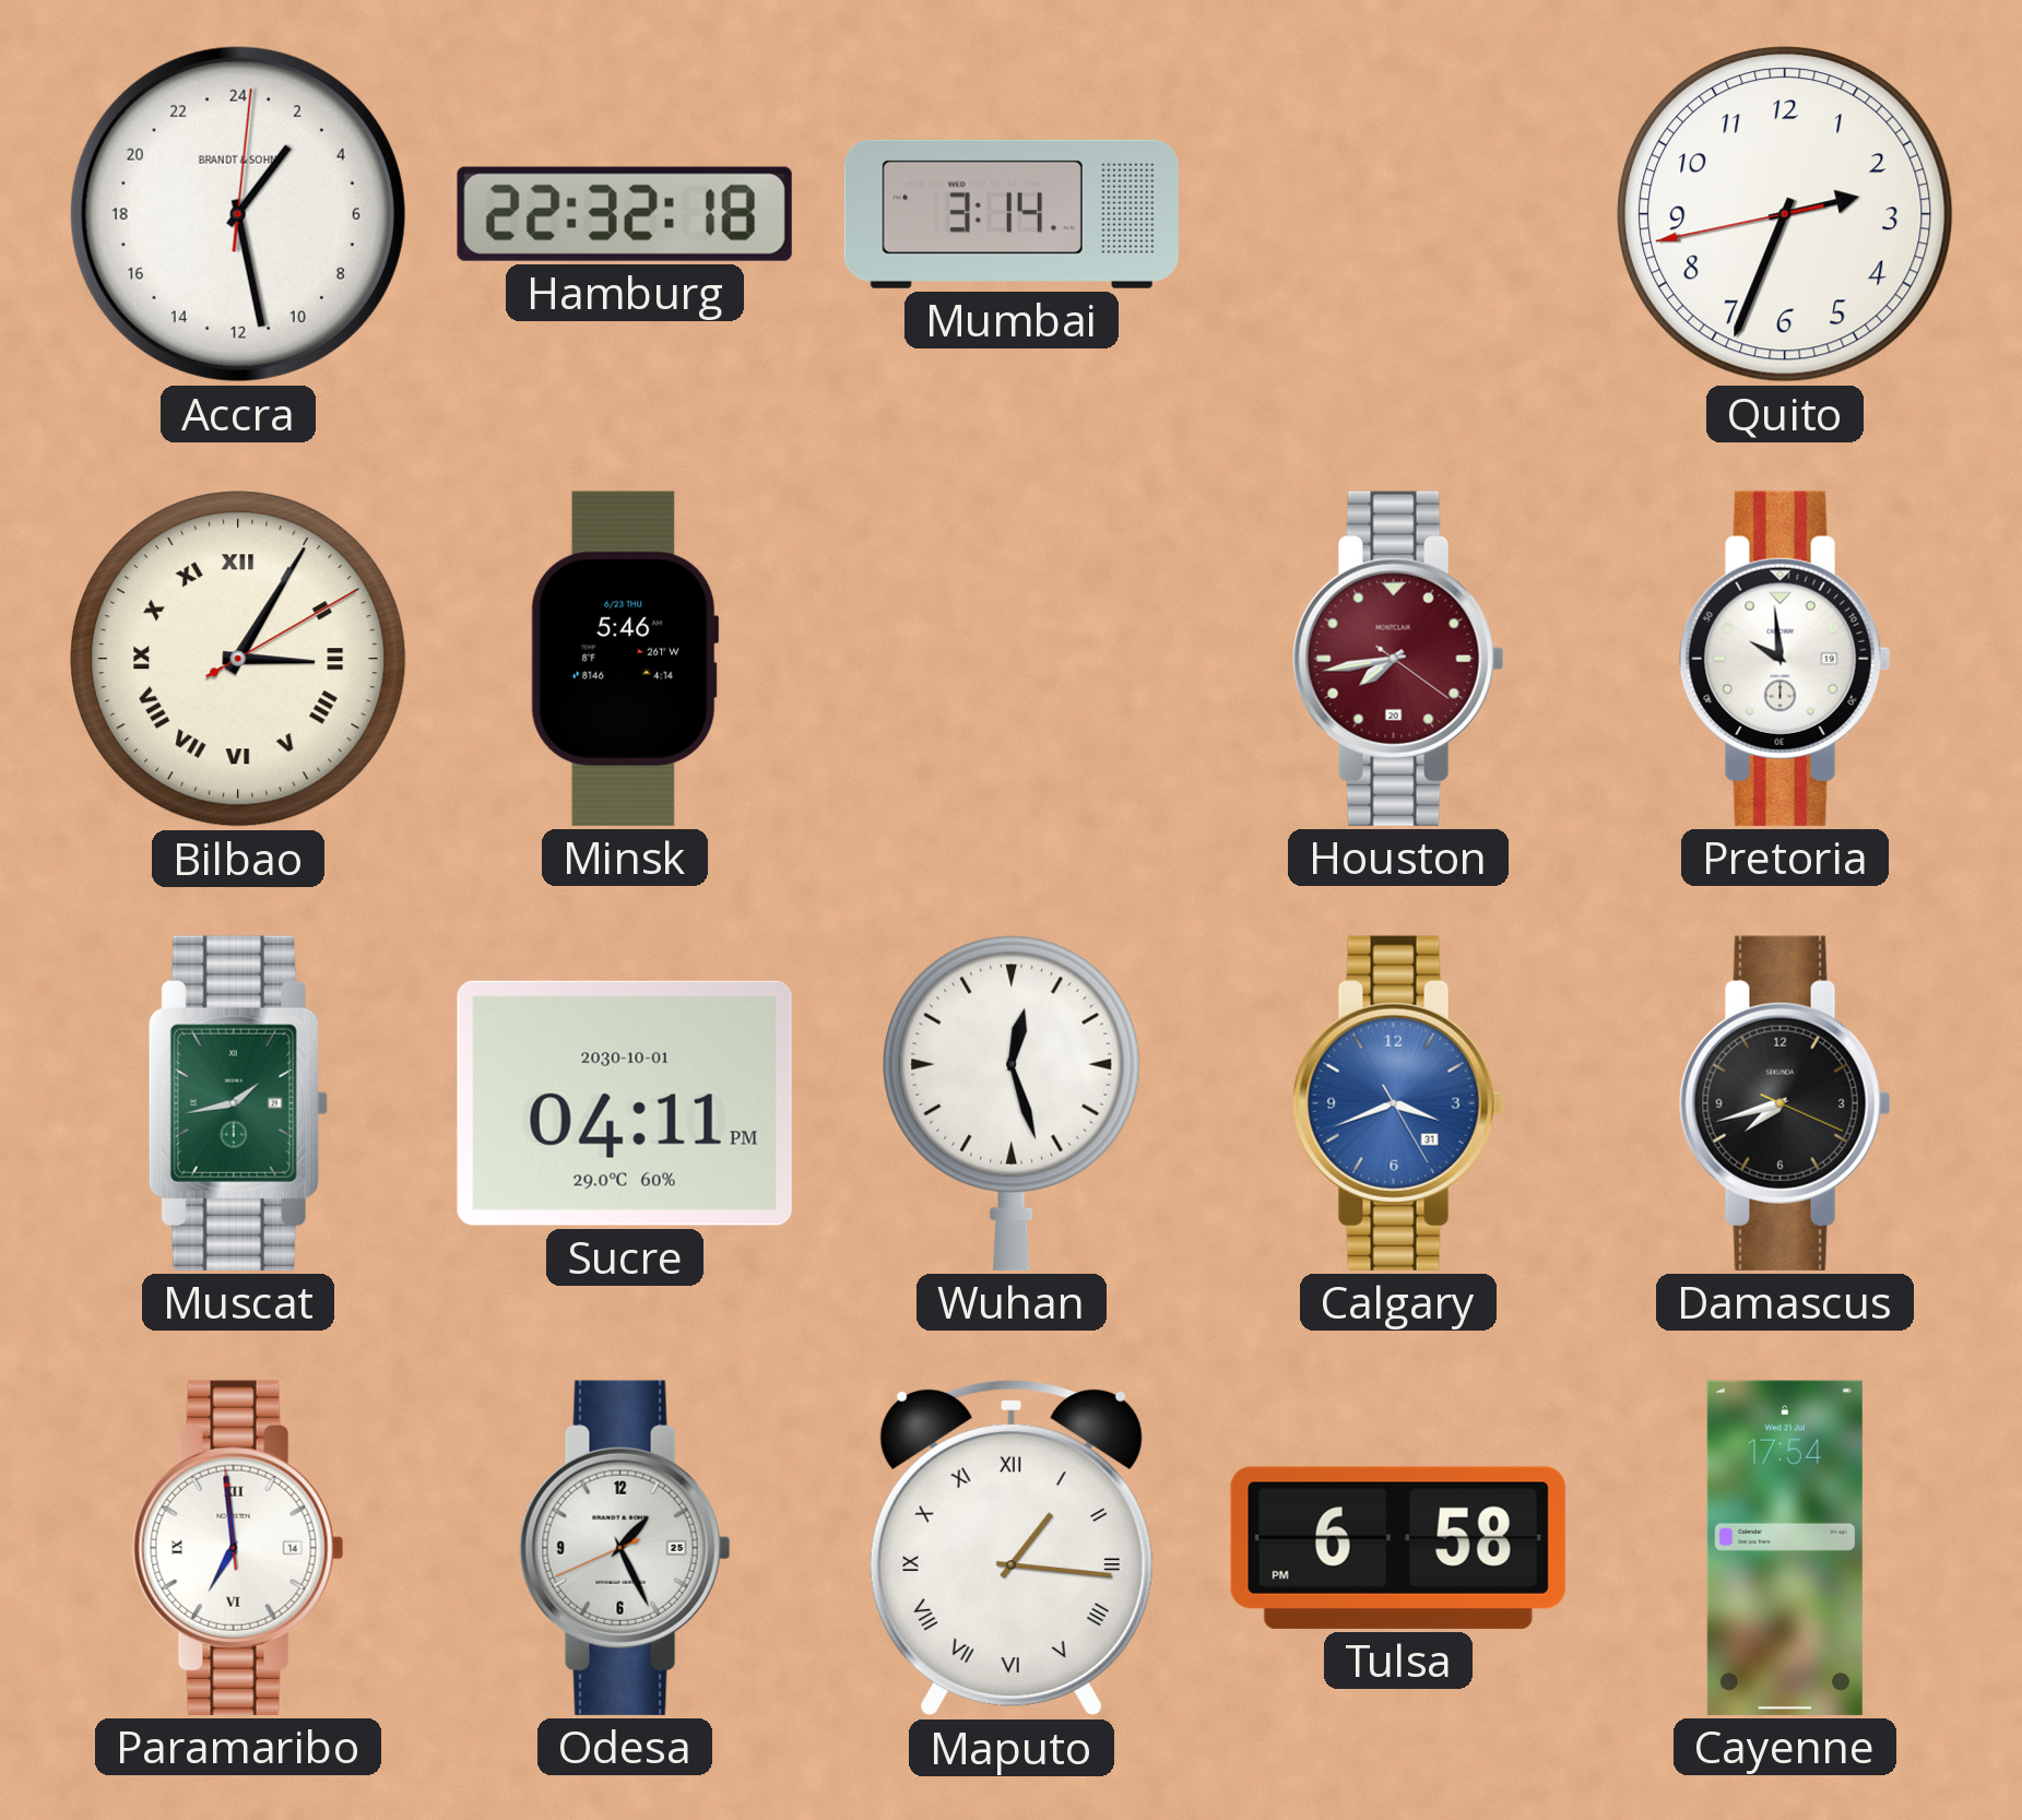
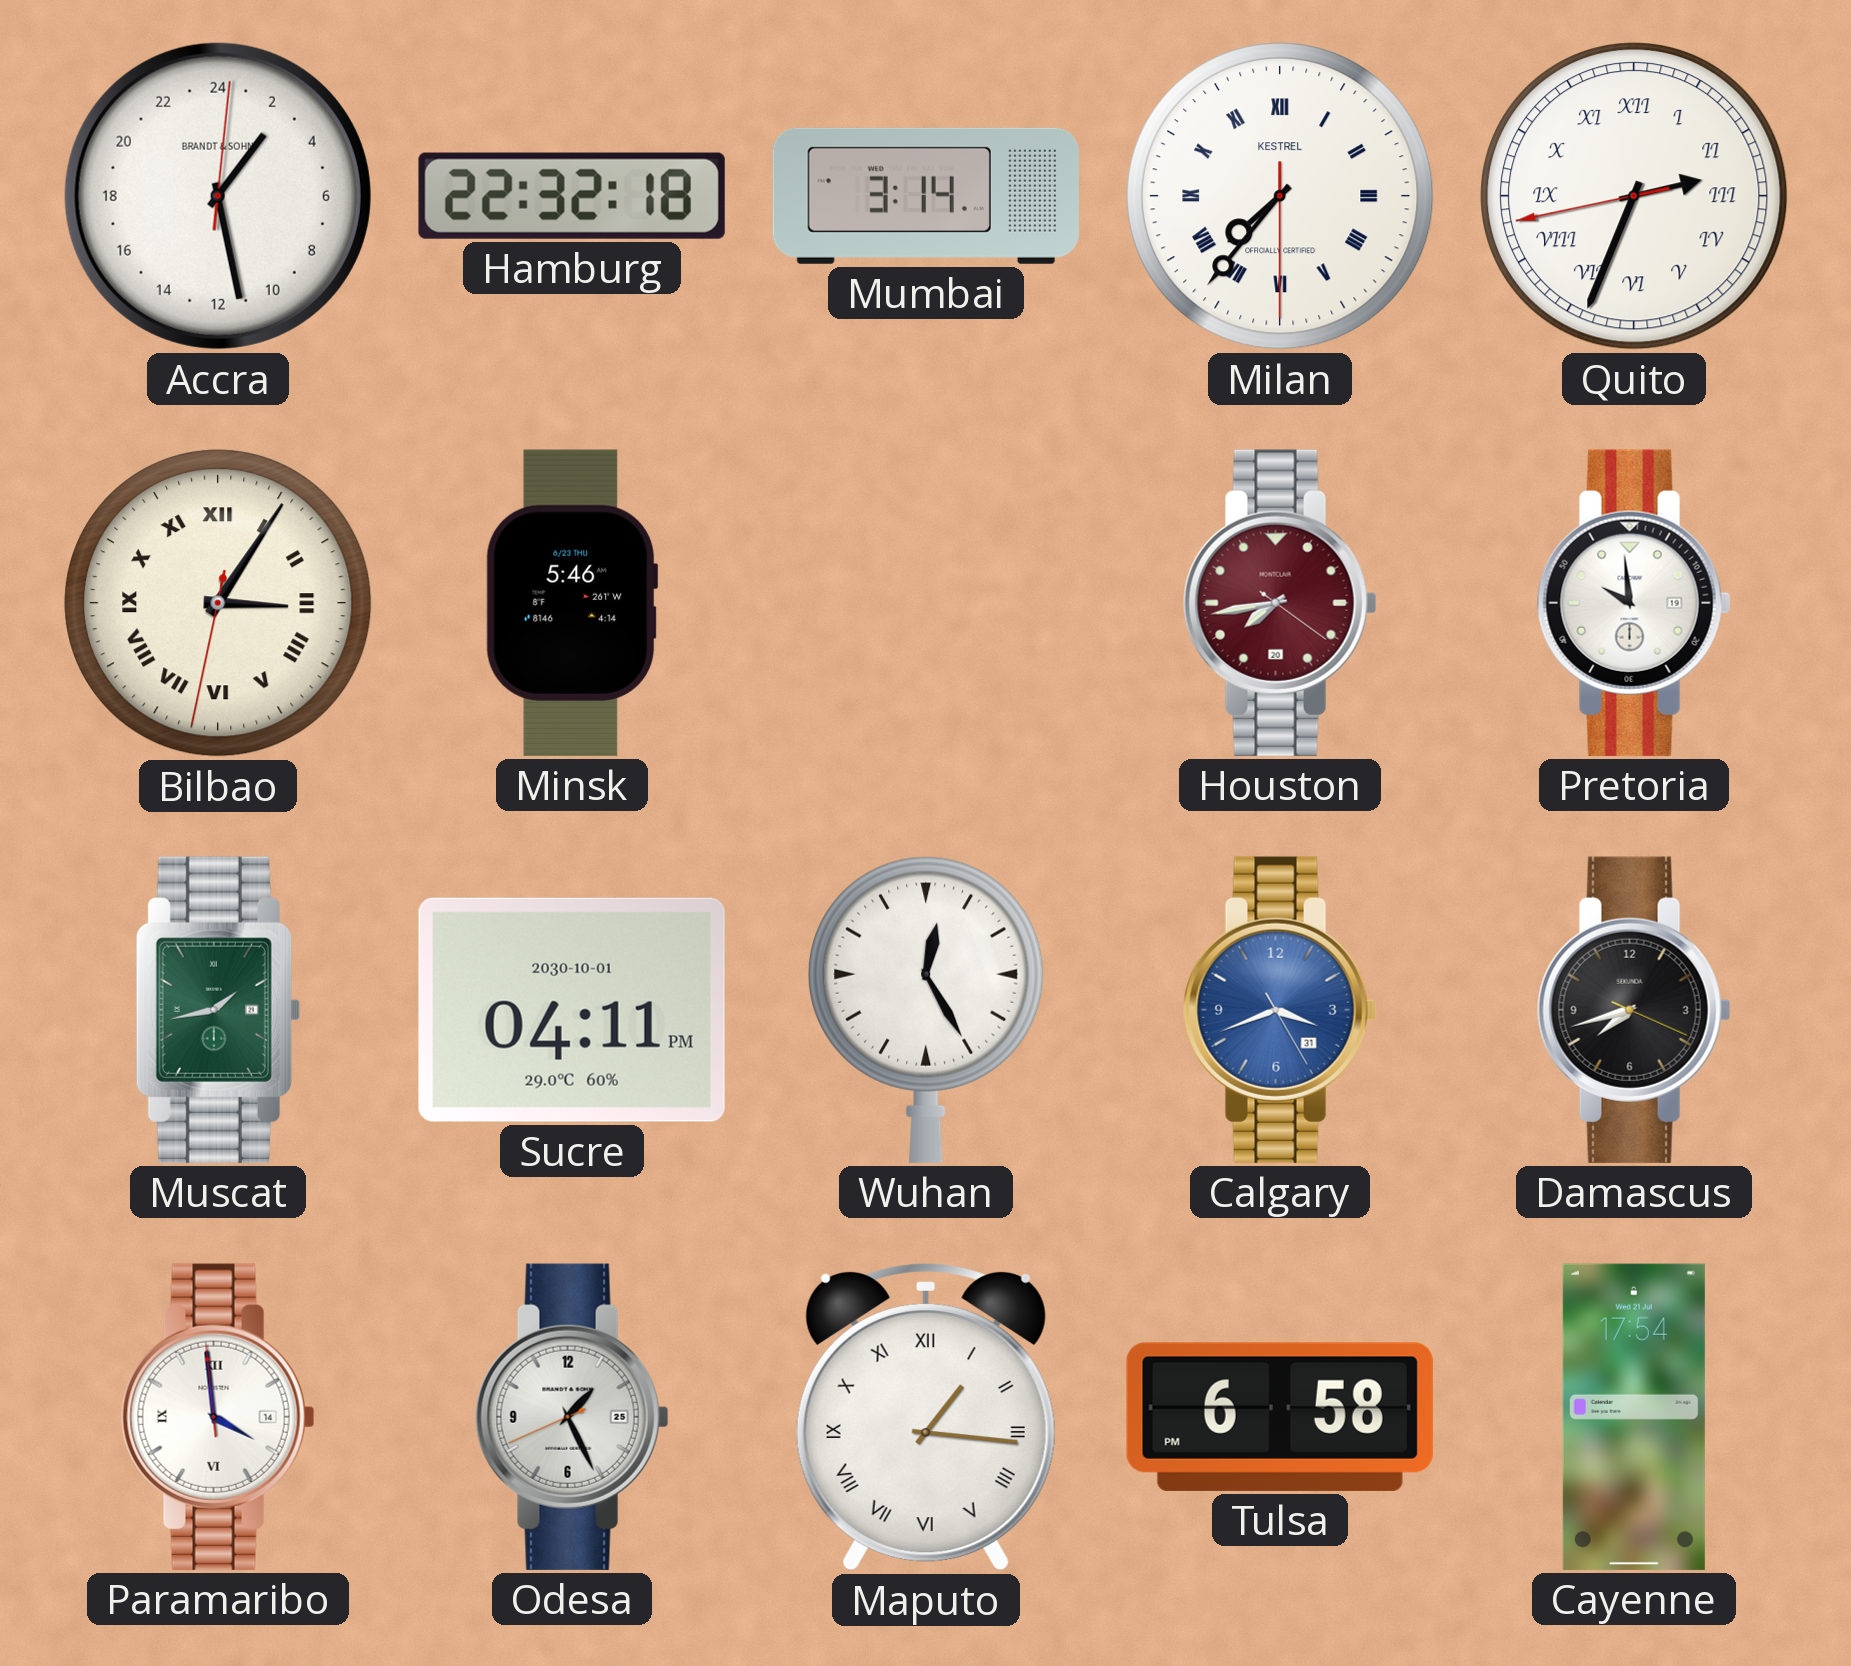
Milan: none -> 7:36 (1280, 196)
Quito numerals: Arabic -> Roman (1634, 196)
Bilbao: 3:05:10 -> 3:05:32 (218, 603)
Wuhan: 12:27 -> 12:25 (926, 1010)
Paramaribo: 6:58 -> 3:58 (218, 1417)
